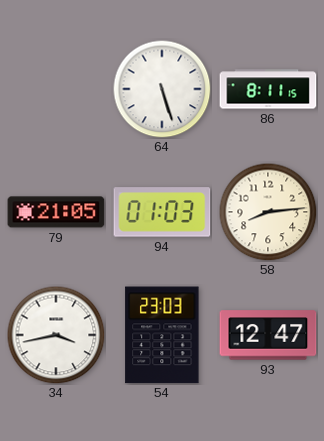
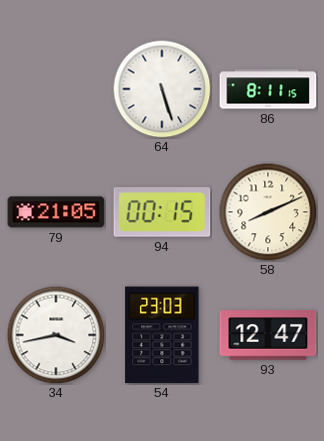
94: 01:03 -> 00:15 (162, 212)
58: 8:14 -> 8:11 (268, 212)
